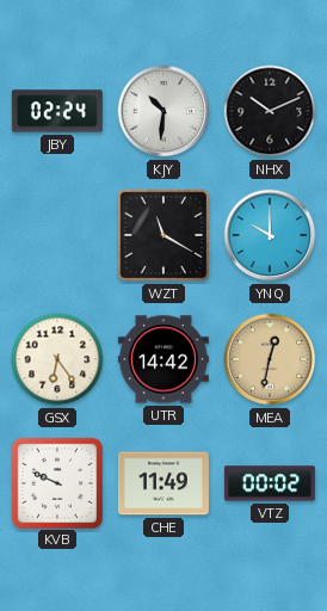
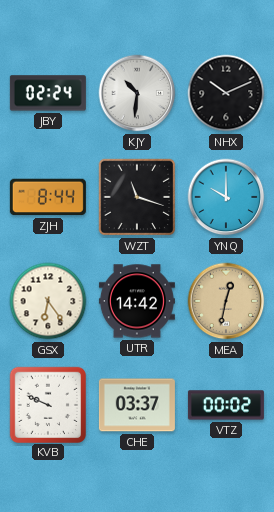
ZJH: none -> 8:44 (48, 197)
WZT: 11:20 -> 11:18 (137, 197)
CHE: 11:49 -> 03:37 (137, 405)
